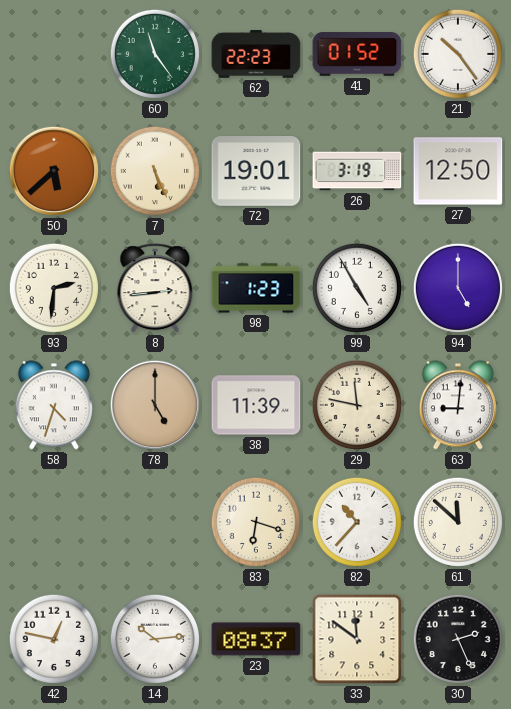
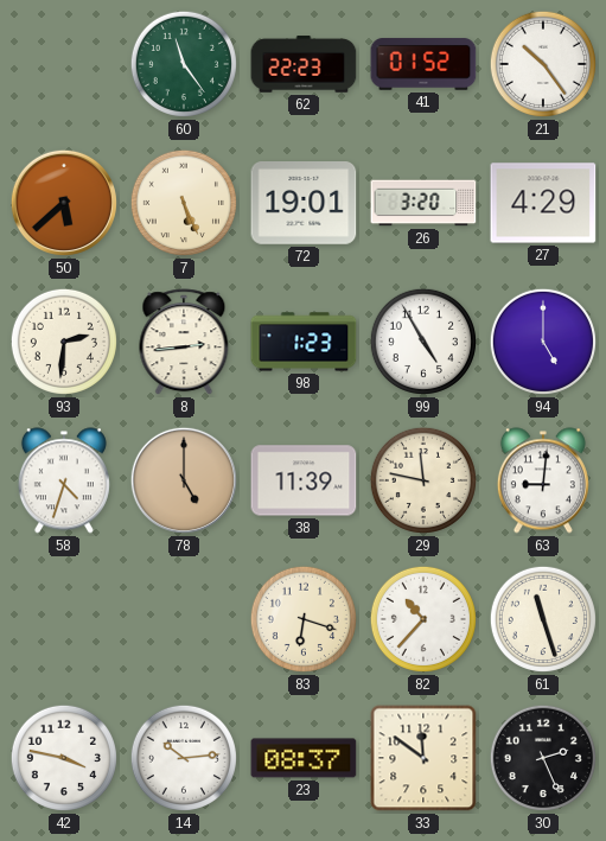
26: 3:19 -> 3:20 (423, 203)
27: 12:50 -> 4:29 (543, 203)
61: 11:52 -> 11:27 (543, 619)
42: 12:47 -> 3:47 (64, 758)
